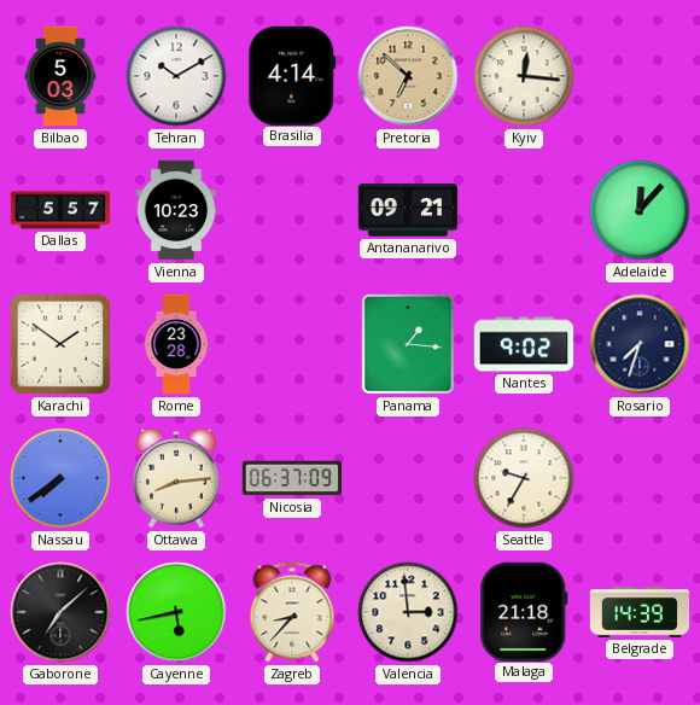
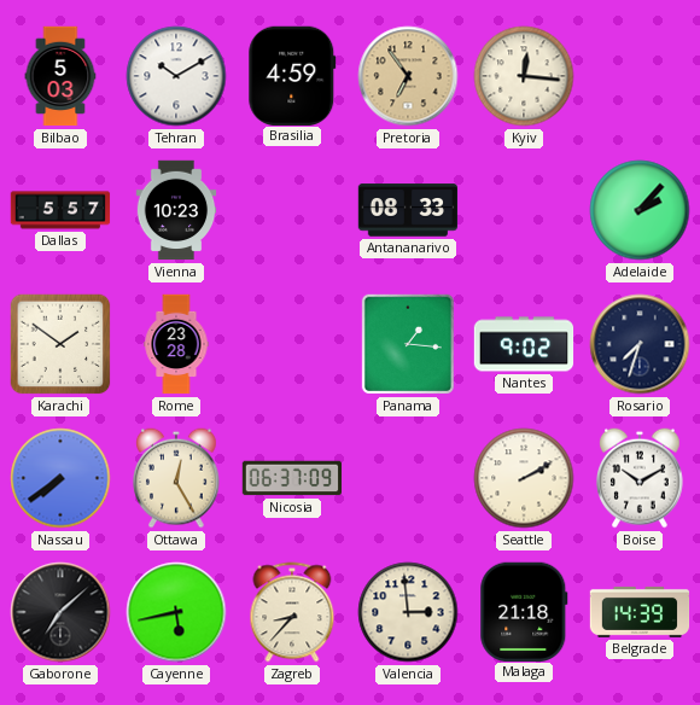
Brasilia: 4:14 -> 4:59 (292, 75)
Pretoria: 6:52 -> 6:54 (408, 76)
Antananarivo: 09:21 -> 08:33 (408, 210)
Adelaide: 12:07 -> 2:07 (640, 210)
Ottawa: 8:14 -> 12:25 (177, 478)
Seattle: 9:35 -> 2:10 (524, 478)
Boise: none -> 10:10 (641, 478)
